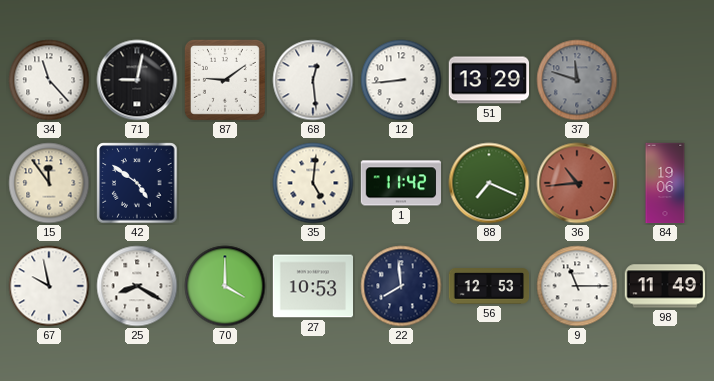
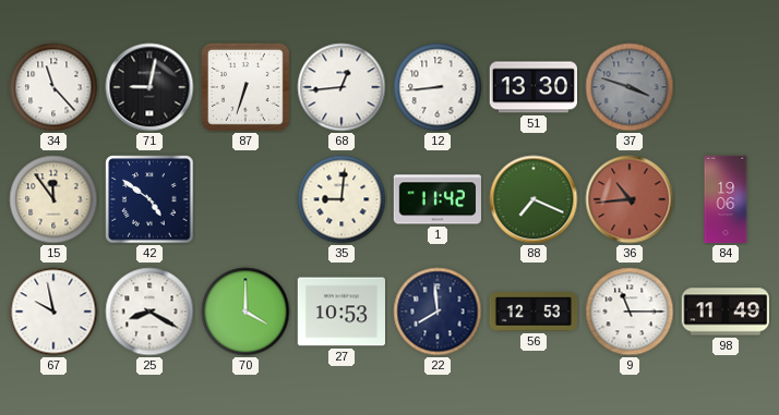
87: 9:09 -> 6:33 (245, 87)
68: 12:29 -> 12:44 (341, 87)
51: 13:29 -> 13:30 (532, 87)
37: 11:48 -> 3:48 (630, 87)
35: 5:01 -> 9:01 (341, 199)
